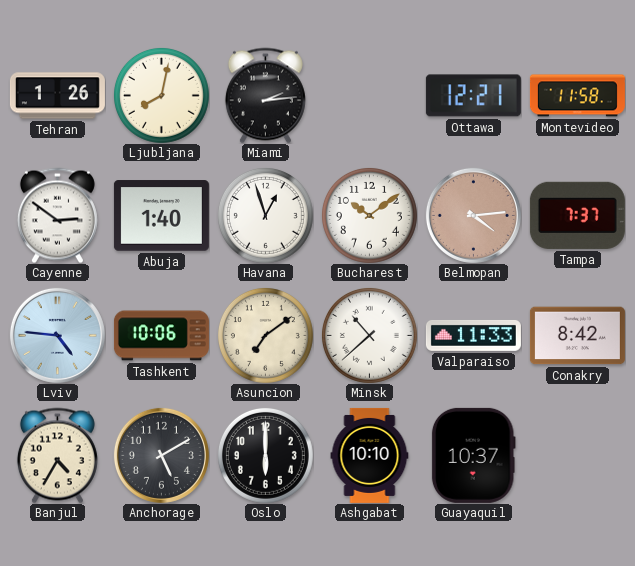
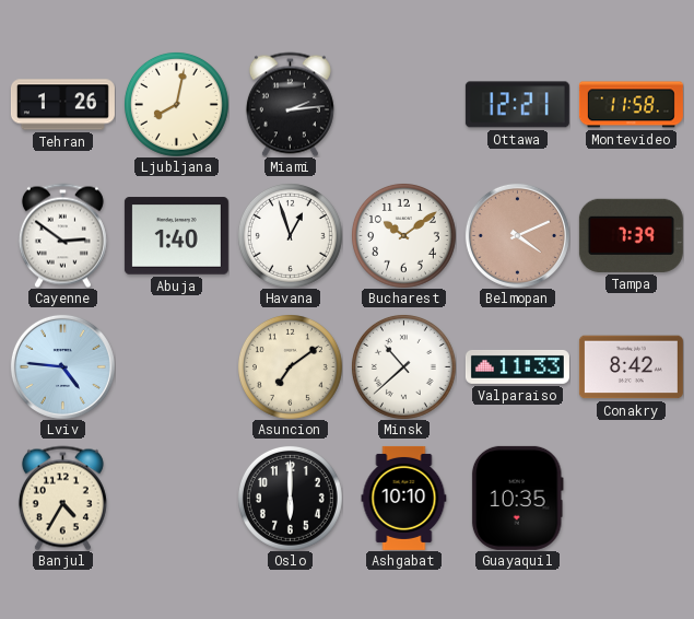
Belmopan: 4:14 -> 4:11 (517, 235)
Tampa: 7:37 -> 7:39 (631, 235)
Tashkent: 10:06 -> none (161, 336)
Anchorage: 5:10 -> none (161, 455)
Guayaquil: 10:37 -> 10:35 (517, 498)
